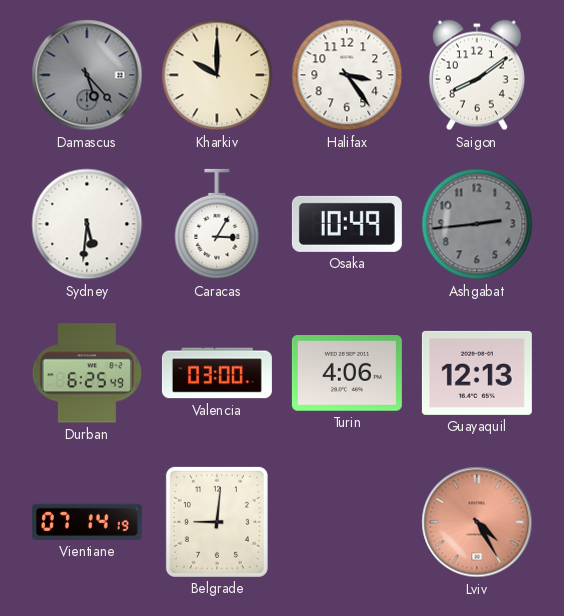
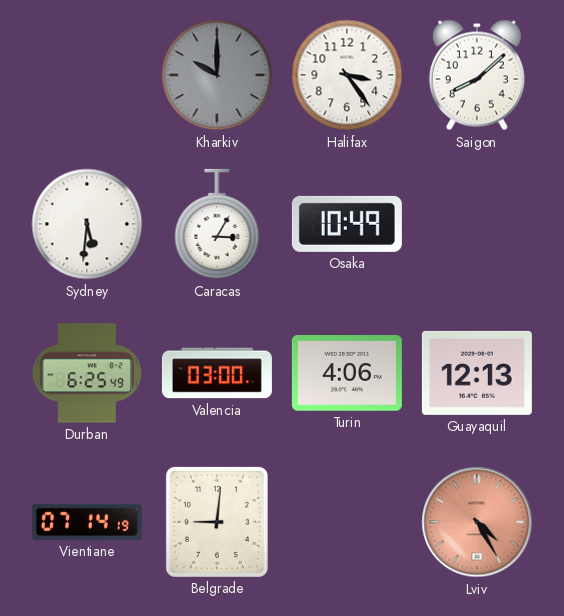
Damascus: 5:23 -> none (87, 75)
Kharkiv dial: cream -> grey (217, 75)
Saigon: 8:09 -> 8:08 (477, 75)
Ashgabat: 2:44 -> none (477, 224)
